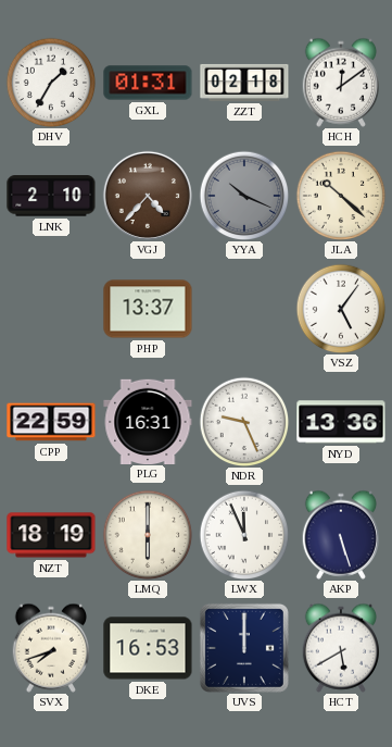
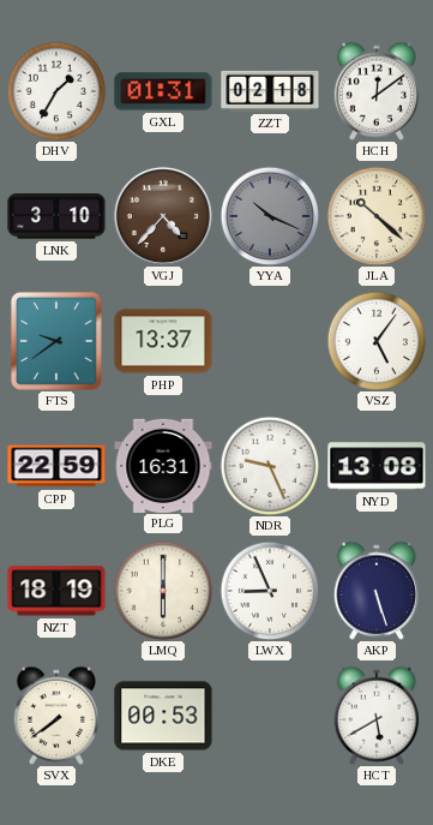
LNK: 2:10 -> 3:10 (56, 216)
FTS: none -> 9:39 (56, 341)
NYD: 13:36 -> 13:08 (377, 466)
LWX: 11:56 -> 8:56 (270, 591)
SVX: 7:42 -> 7:39 (55, 716)
DKE: 16:53 -> 00:53 (163, 716)
UVS: 12:00 -> none (244, 648)
